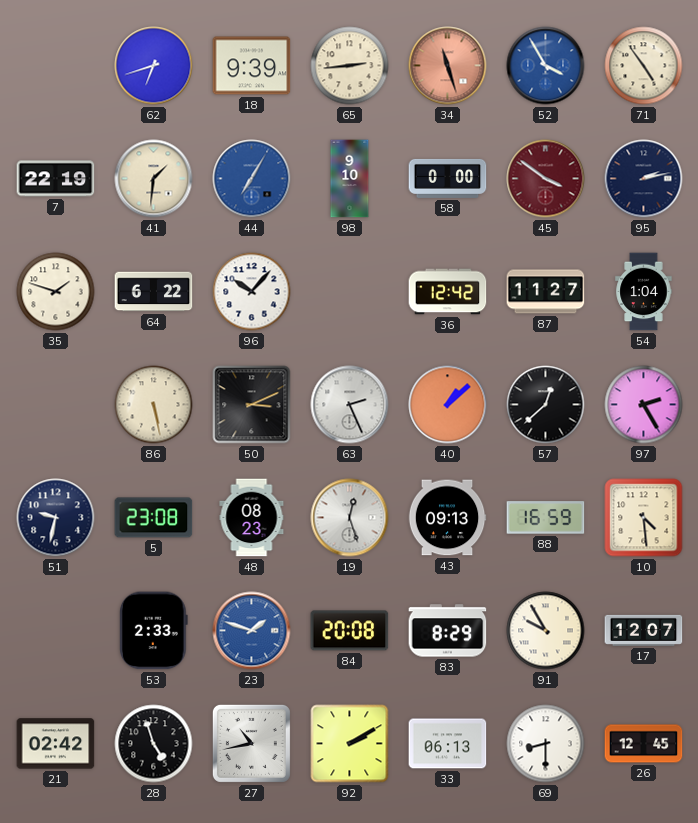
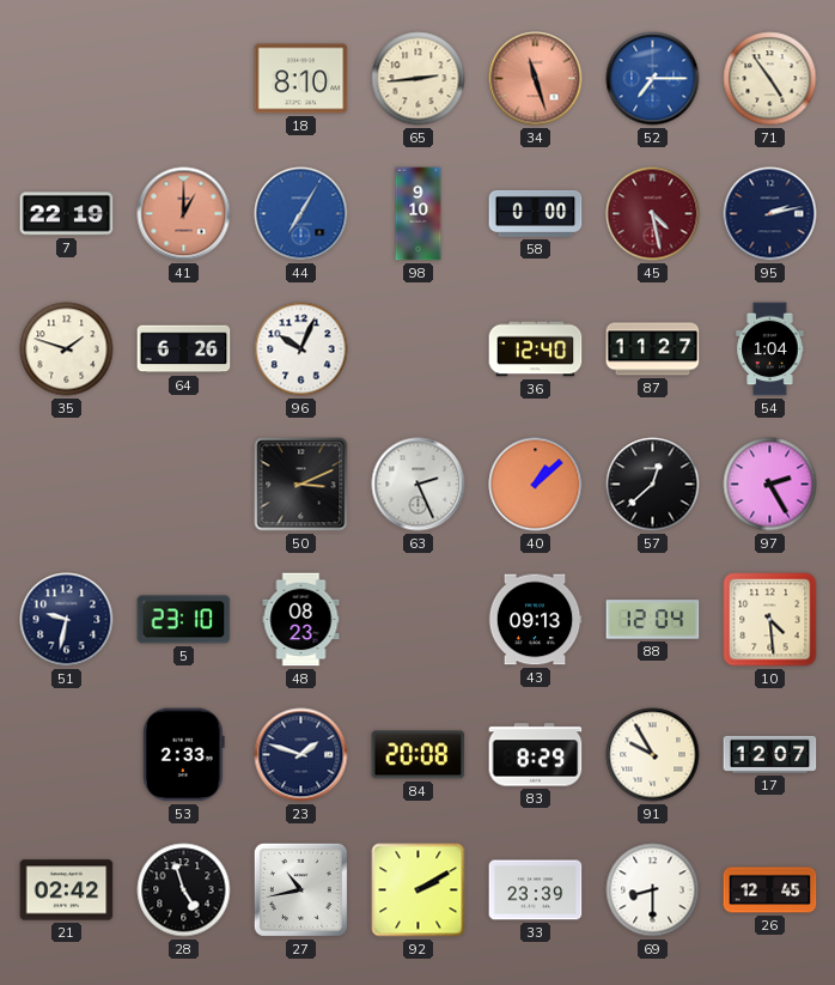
62: 6:42 -> none (154, 66)
18: 9:39 -> 8:10 (301, 79)
52: 3:55 -> 7:15 (653, 79)
41: 1:31 -> 1:00 (184, 214)
41 dial: cream -> salmon (184, 214)
45: 3:51 -> 4:28 (653, 214)
64: 6:22 -> 6:26 (184, 349)
96: 10:07 -> 10:04 (301, 349)
36: 12:42 -> 12:40 (536, 349)
86: 5:28 -> none (154, 405)
5: 23:08 -> 23:10 (184, 620)
19: 12:27 -> none (350, 518)
88: 16:59 -> 12:04 (653, 620)
23 dial: blue -> navy (301, 755)
33: 06:13 -> 23:39 (536, 890)
